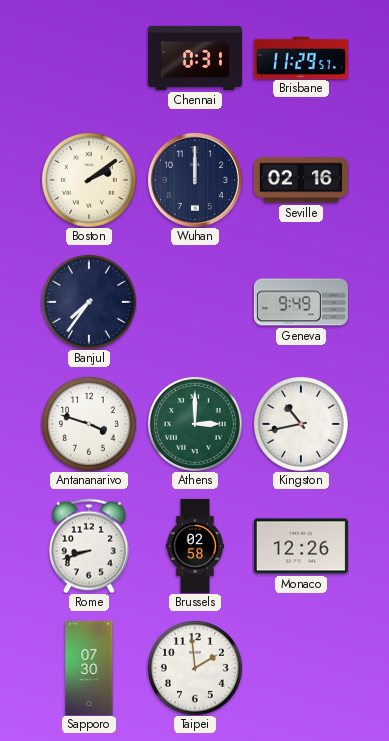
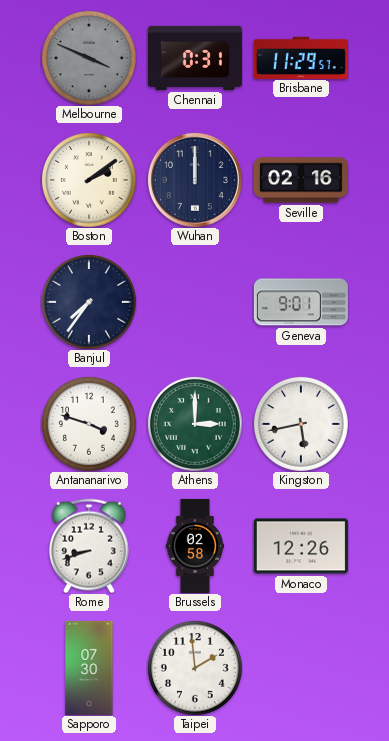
Melbourne: none -> 3:49 (89, 58)
Geneva: 9:49 -> 9:01 (301, 302)
Kingston: 10:43 -> 5:43 (301, 424)
